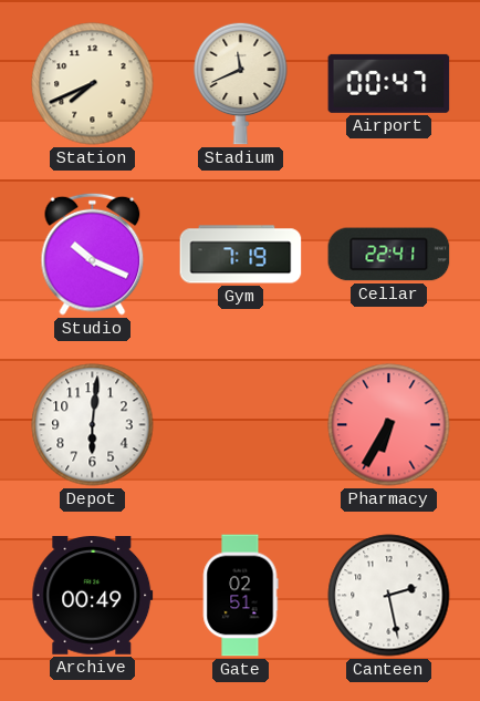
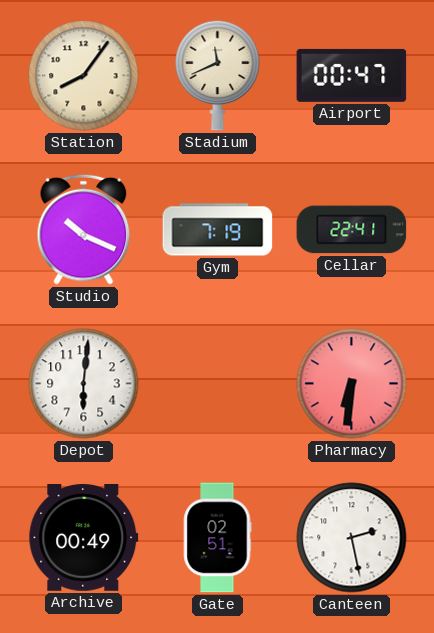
Station: 7:41 -> 8:06 (84, 76)
Pharmacy: 6:35 -> 6:31 (352, 384)
